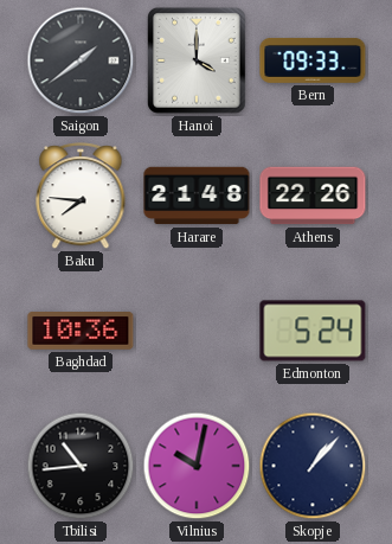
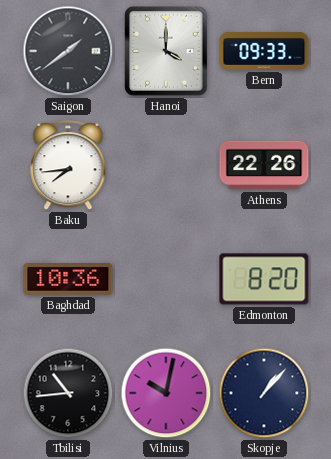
Baku: 7:46 -> 7:44 (68, 166)
Harare: 21:48 -> none (197, 196)
Edmonton: 5:24 -> 8:20 (264, 279)
